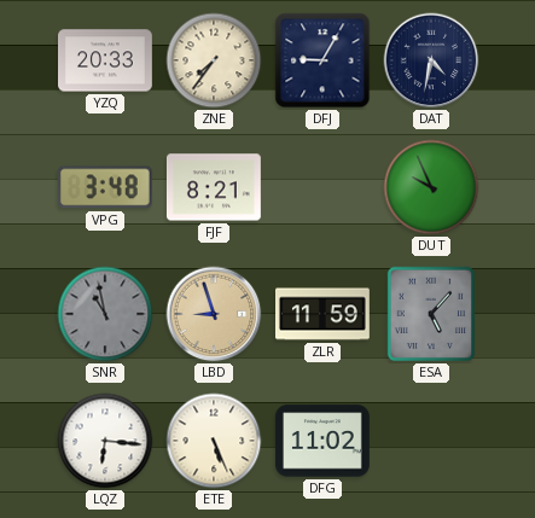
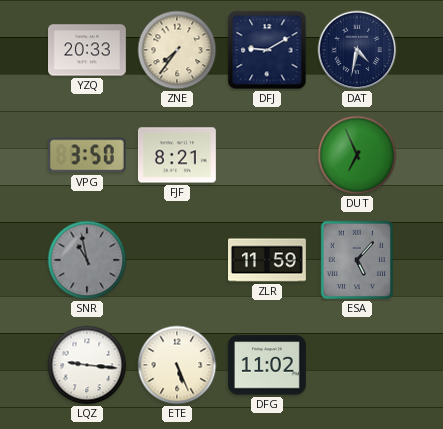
DFJ: 9:05 -> 9:10 (267, 50)
VPG: 3:48 -> 3:50 (87, 155)
DUT: 9:56 -> 6:56 (357, 155)
LBD: 8:57 -> none (214, 314)
LQZ: 6:16 -> 9:16 (87, 365)
